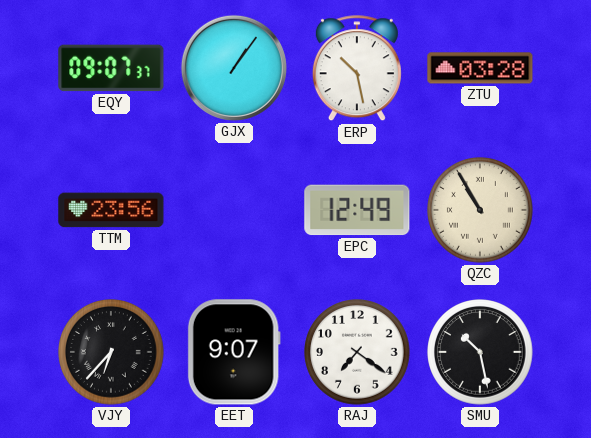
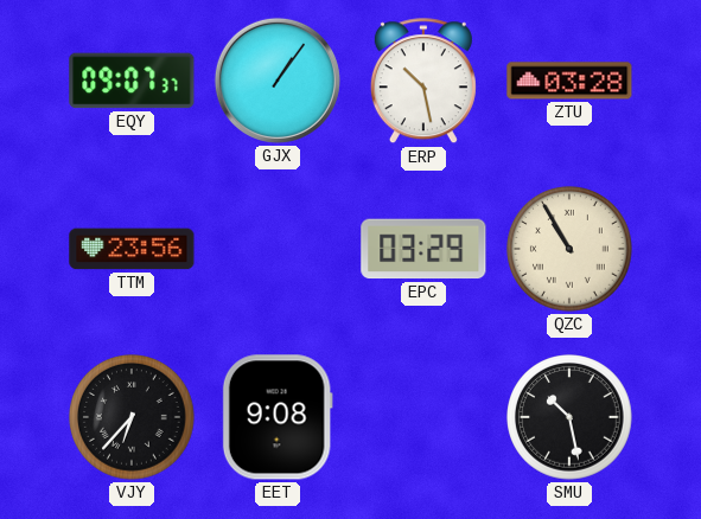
EPC: 12:49 -> 03:29 (423, 249)
EET: 9:07 -> 9:08 (278, 417)
RAJ: 7:21 -> none (357, 352)
